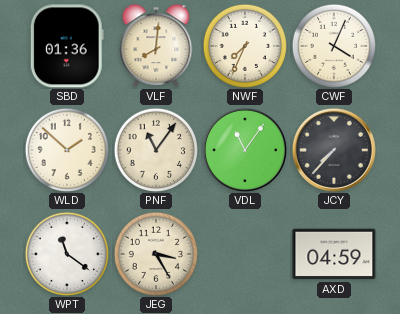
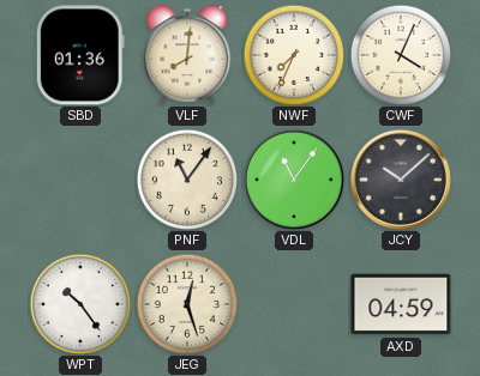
WLD: 1:52 -> none (66, 149)
JCY: 7:37 -> 10:08 (401, 180)
WPT: 11:21 -> 10:24 (79, 303)
JEG: 3:25 -> 12:27 (186, 303)
